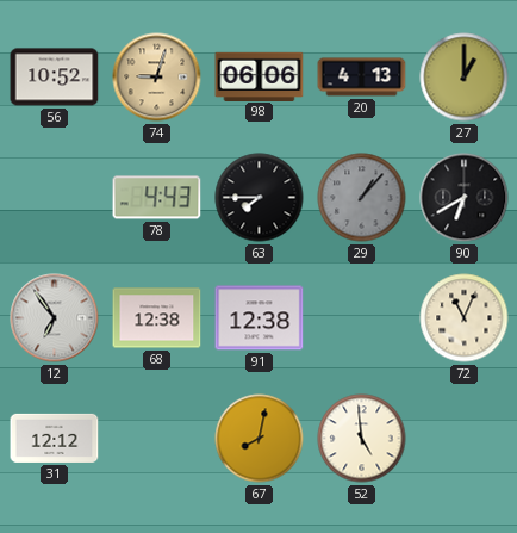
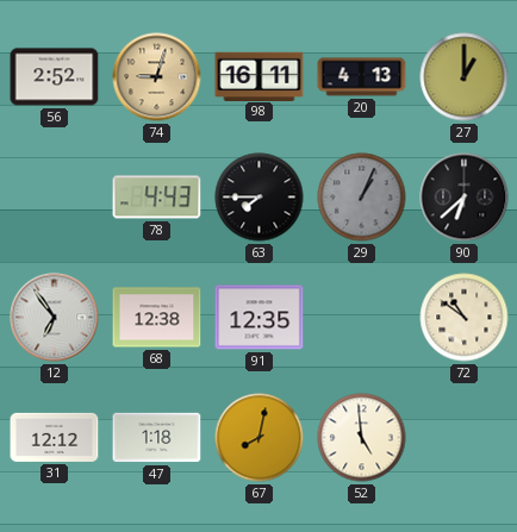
56: 10:52 -> 2:52 (55, 77)
98: 06:06 -> 16:11 (260, 76)
29: 1:07 -> 1:04 (362, 198)
90: 6:40 -> 6:38 (465, 198)
91: 12:38 -> 12:35 (260, 318)
72: 11:04 -> 10:51 (465, 318)
47: none -> 1:18 (157, 438)
